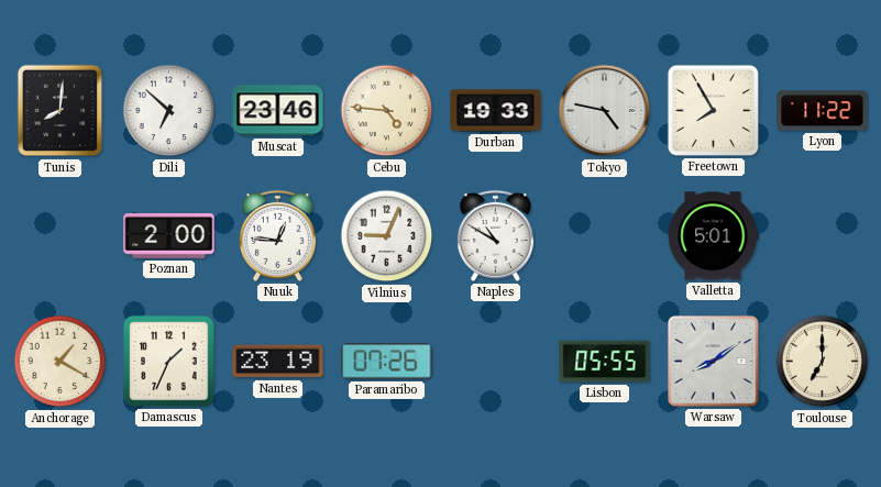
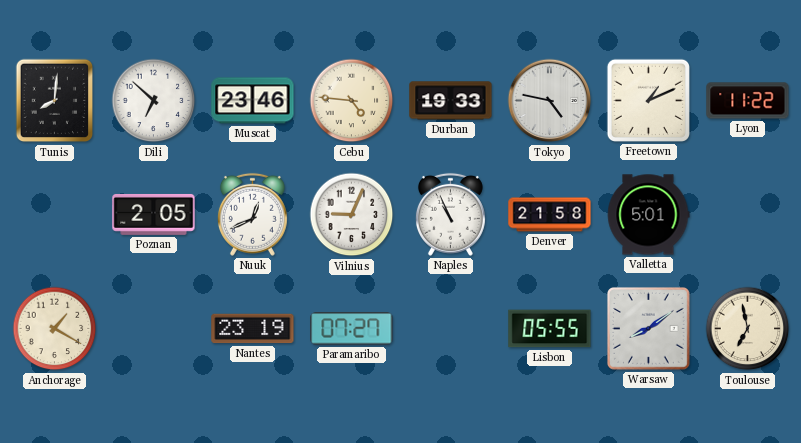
Freetown: 7:55 -> 1:11 (648, 100)
Poznan: 2:00 -> 2:05 (154, 214)
Nuuk: 12:46 -> 12:41 (252, 214)
Naples: 10:50 -> 10:56 (450, 214)
Denver: none -> 21:58 (550, 215)
Damascus: 1:34 -> none (169, 362)
Paramaribo: 07:26 -> 07:27 (352, 329)
Toulouse: 7:00 -> 6:58 (748, 329)
